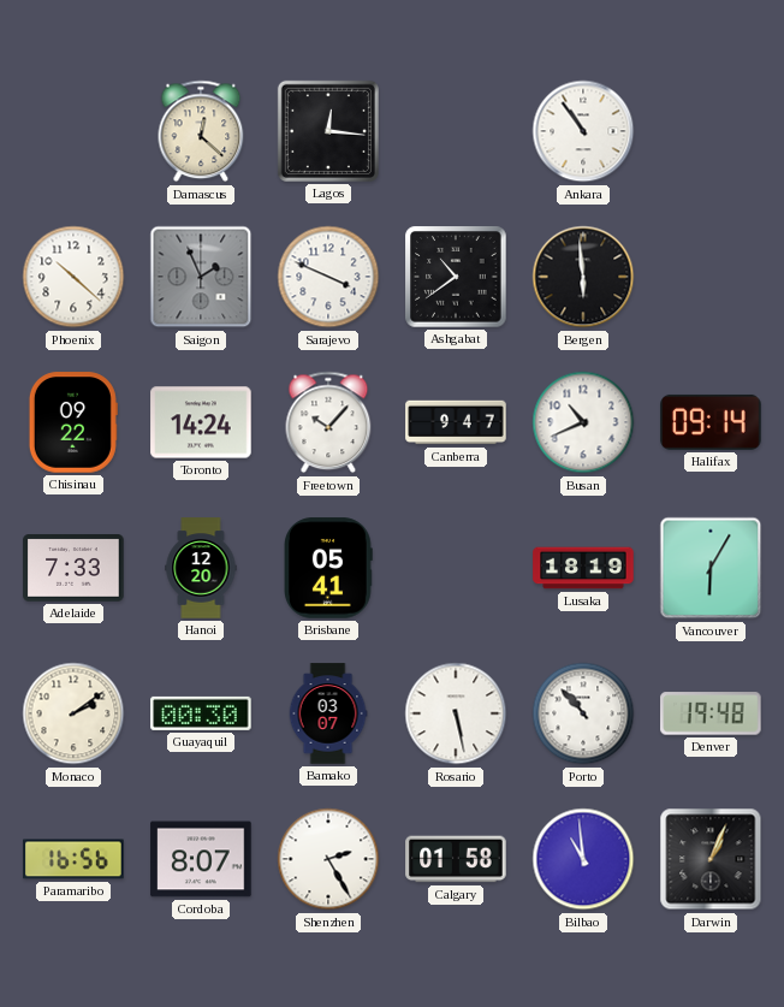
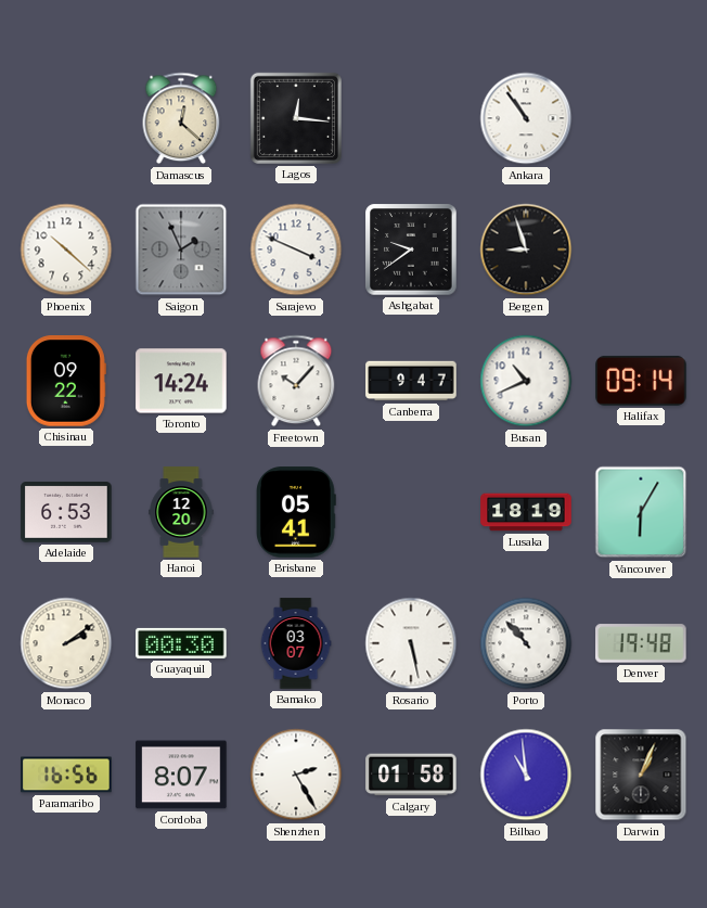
Ashgabat: 10:39 -> 9:39 (411, 250)
Bergen: 5:59 -> 8:57 (526, 250)
Adelaide: 7:33 -> 6:53 (66, 513)
